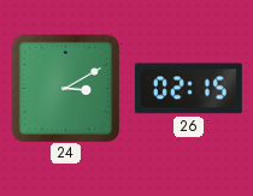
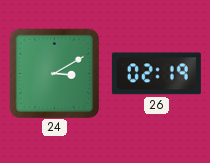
26: 02:15 -> 02:19 (156, 74)
